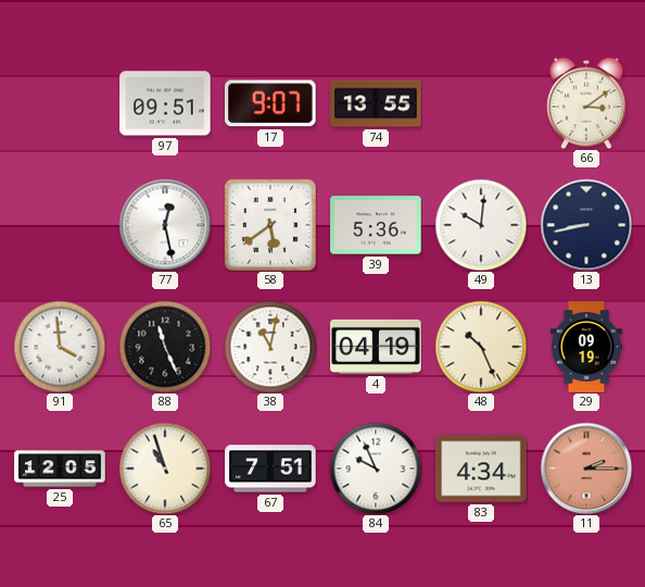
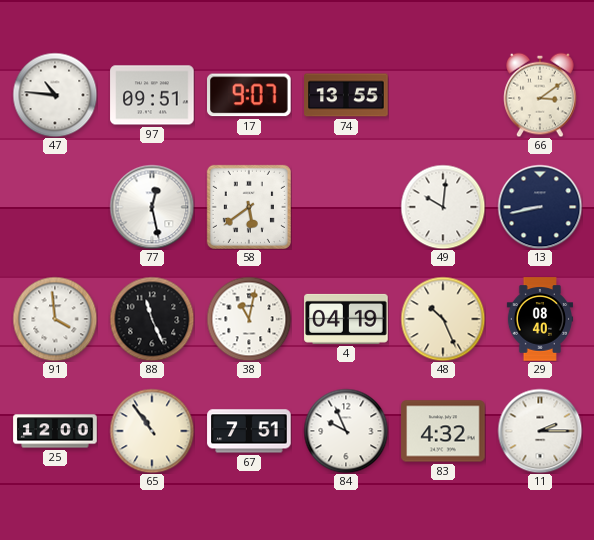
47: none -> 10:46 (55, 95)
39: 5:36 -> none (376, 225)
29: 09:19 -> 08:40 (540, 319)
25: 12:05 -> 12:00 (55, 431)
65: 10:57 -> 10:54 (152, 431)
83: 4:34 -> 4:32 (443, 431)
11 dial: salmon -> white (540, 431)
